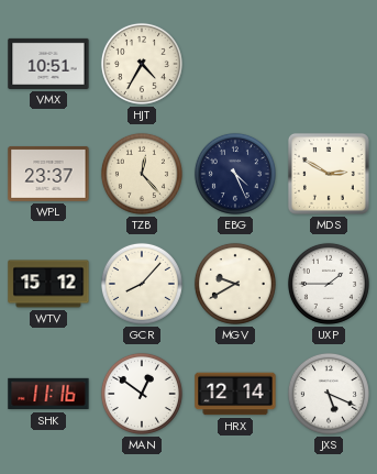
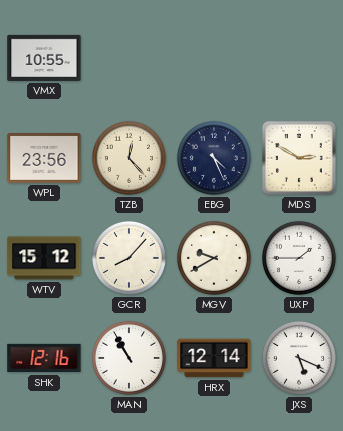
VMX: 10:51 -> 10:55 (44, 58)
HJT: 4:35 -> none (142, 64)
WPL: 23:37 -> 23:56 (44, 158)
SHK: 11:16 -> 12:16 (44, 358)
MAN: 12:51 -> 10:55 (129, 358)
